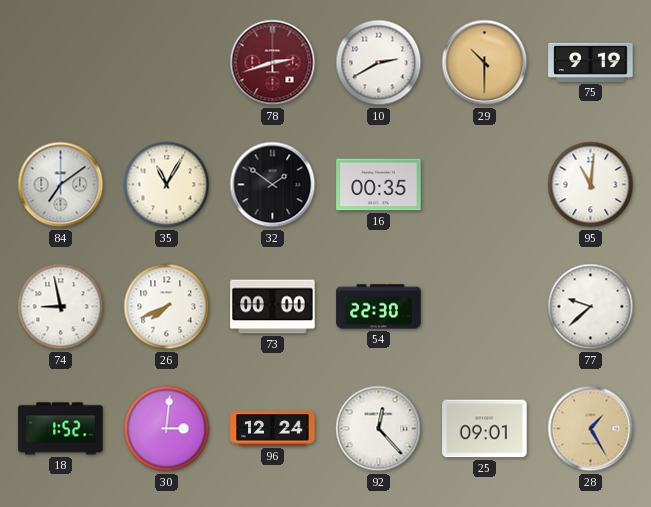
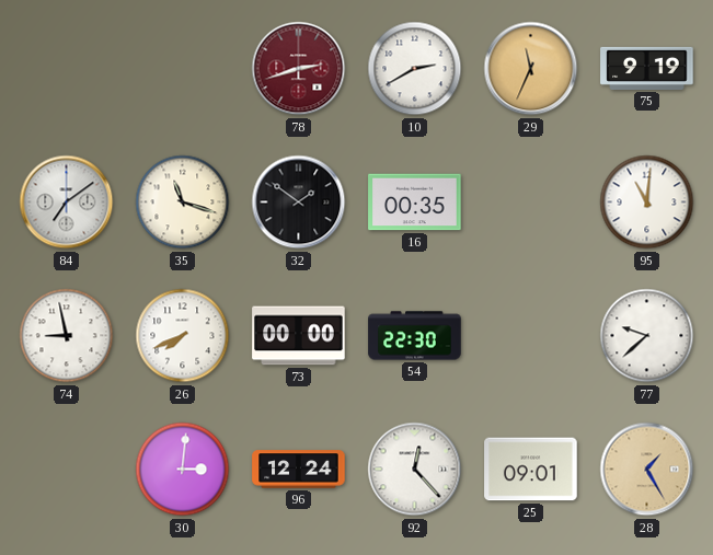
29: 10:30 -> 11:34 (531, 69)
35: 11:05 -> 11:18 (183, 203)
18: 1:52 -> none (61, 429)
